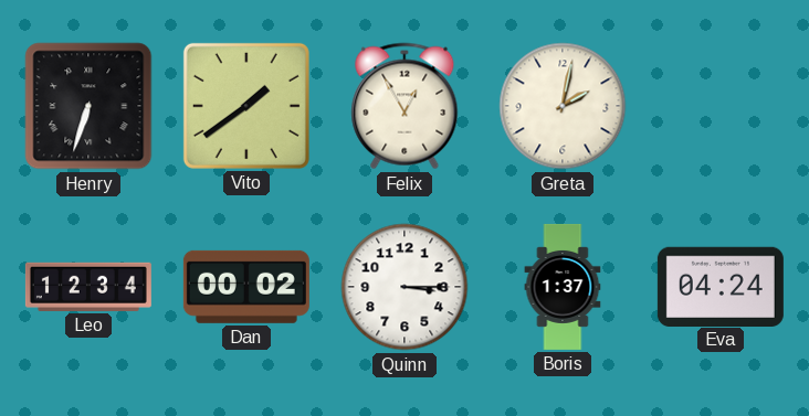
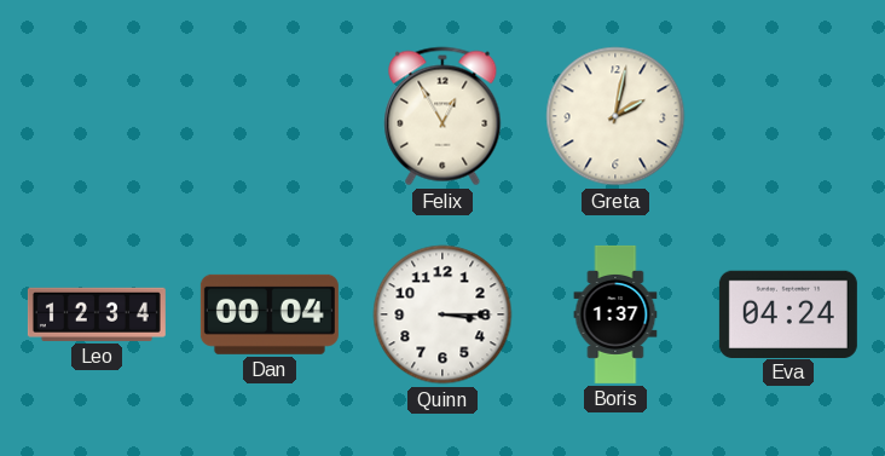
Henry: 6:33 -> none (88, 106)
Vito: 1:39 -> none (246, 106)
Dan: 00:02 -> 00:04 (270, 314)
